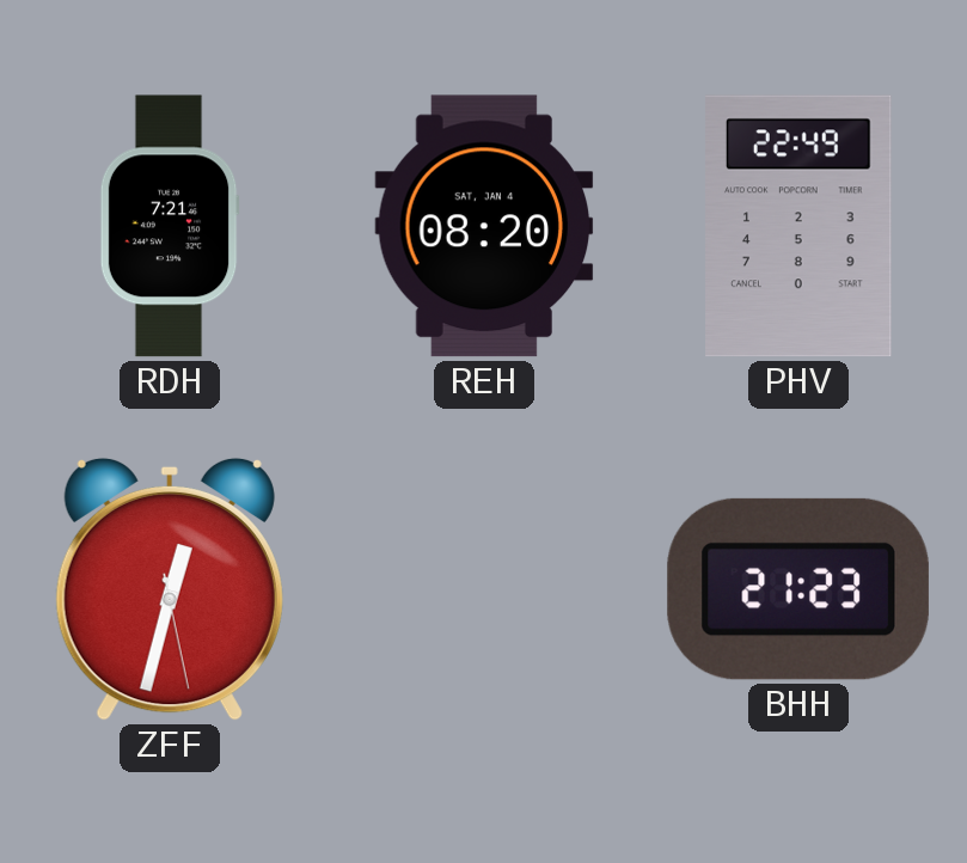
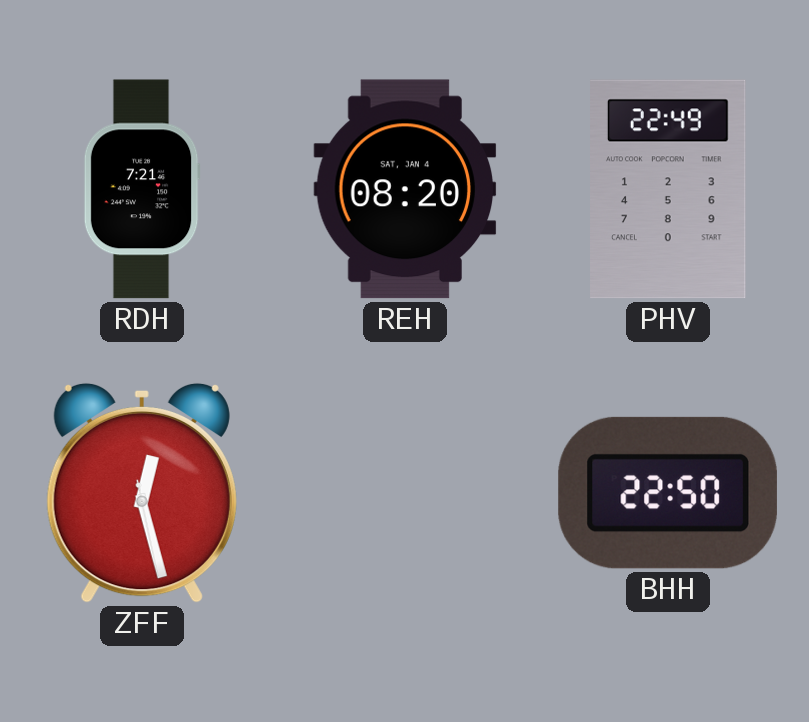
ZFF: 12:32 -> 12:27 (142, 493)
BHH: 21:23 -> 22:50 (668, 493)
